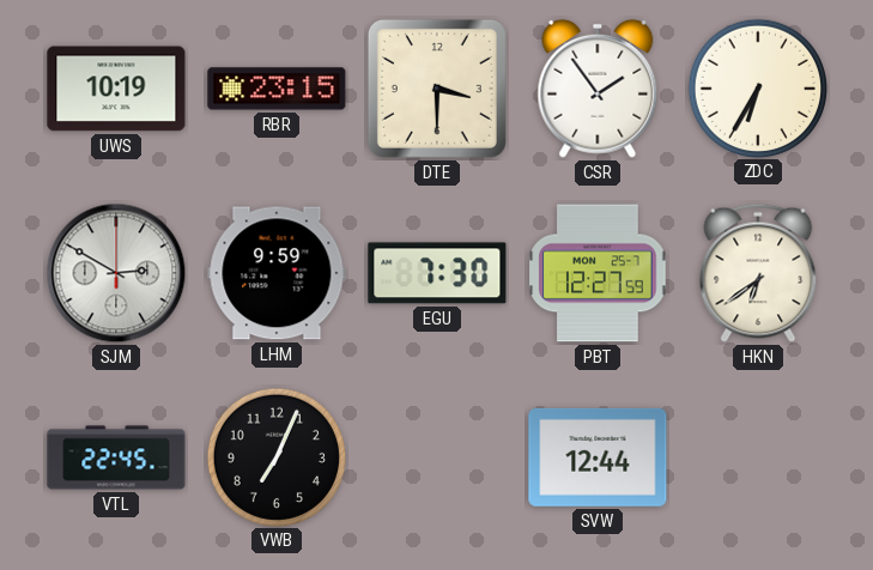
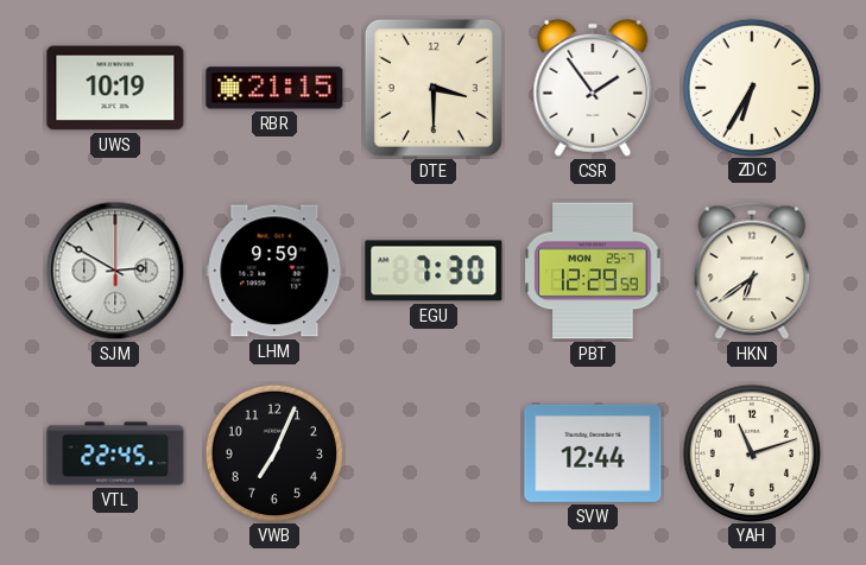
RBR: 23:15 -> 21:15 (274, 88)
PBT: 12:27 -> 12:29 (593, 271)
YAH: none -> 11:12 (751, 452)
